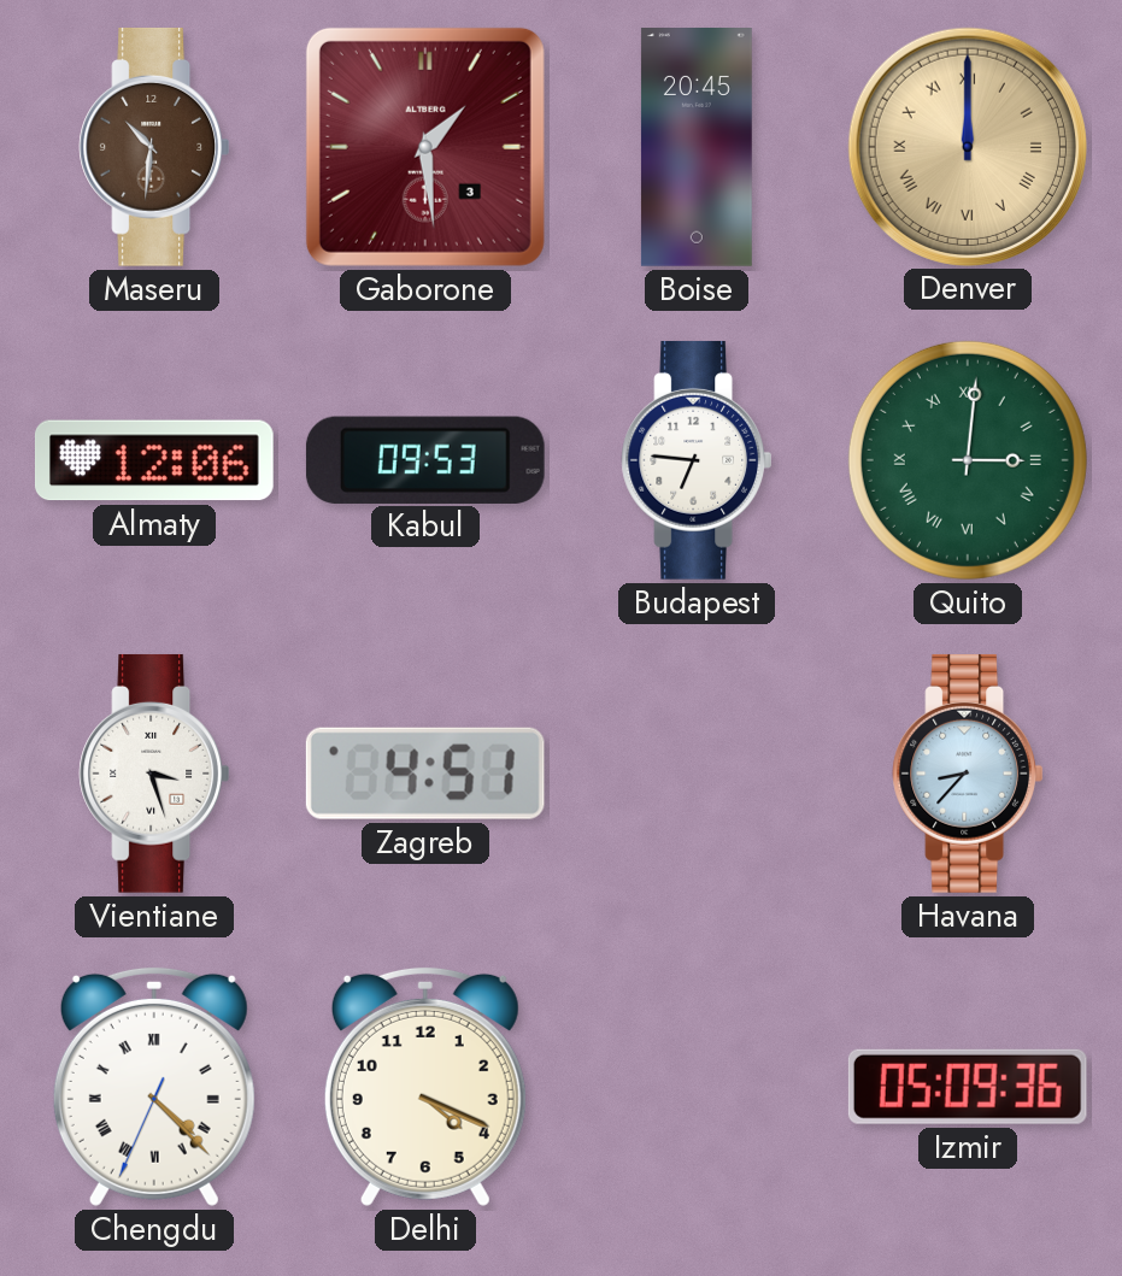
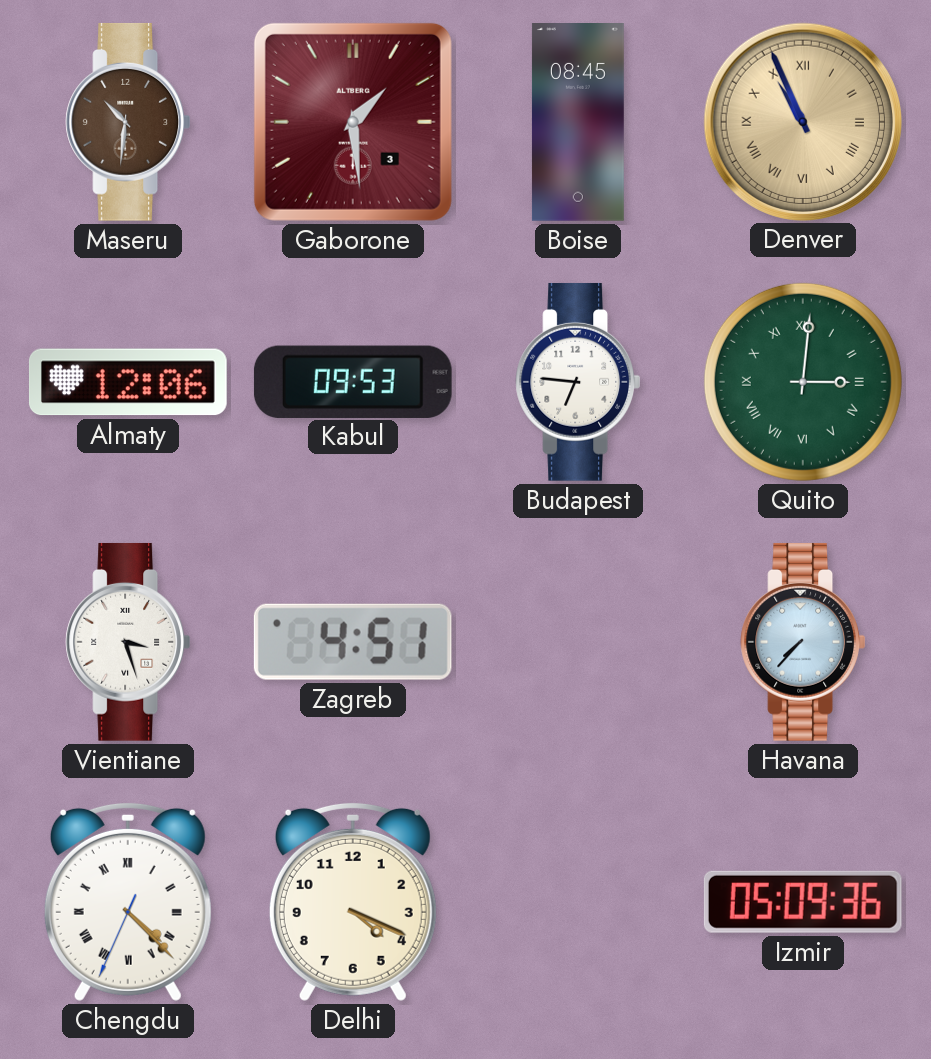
Boise: 20:45 -> 08:45 (578, 123)
Denver: 12:00 -> 10:56 (802, 121)
Havana: 8:37 -> 7:37 (802, 642)
